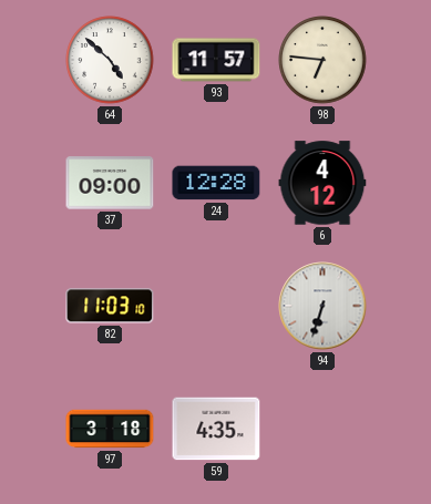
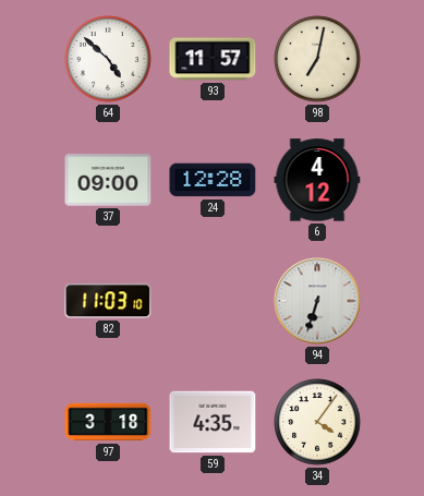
98: 6:46 -> 7:02 (317, 59)
34: none -> 4:06 (317, 422)
